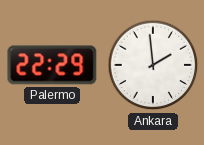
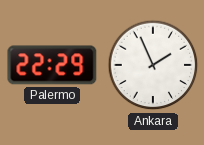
Ankara: 1:59 -> 1:56 (153, 65)
